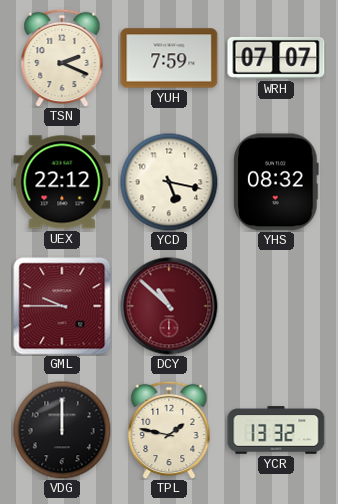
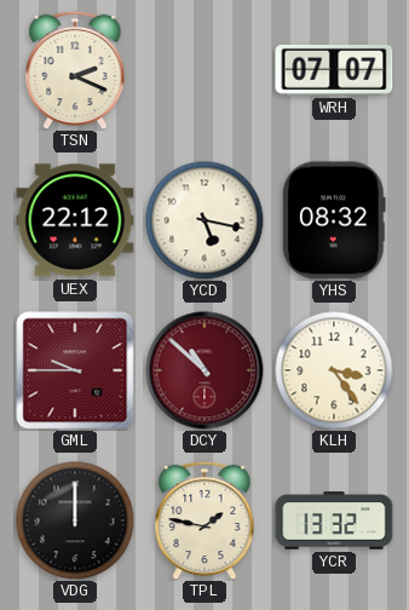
YUH: 7:59 -> none (169, 58)
KLH: none -> 3:24 (334, 370)
